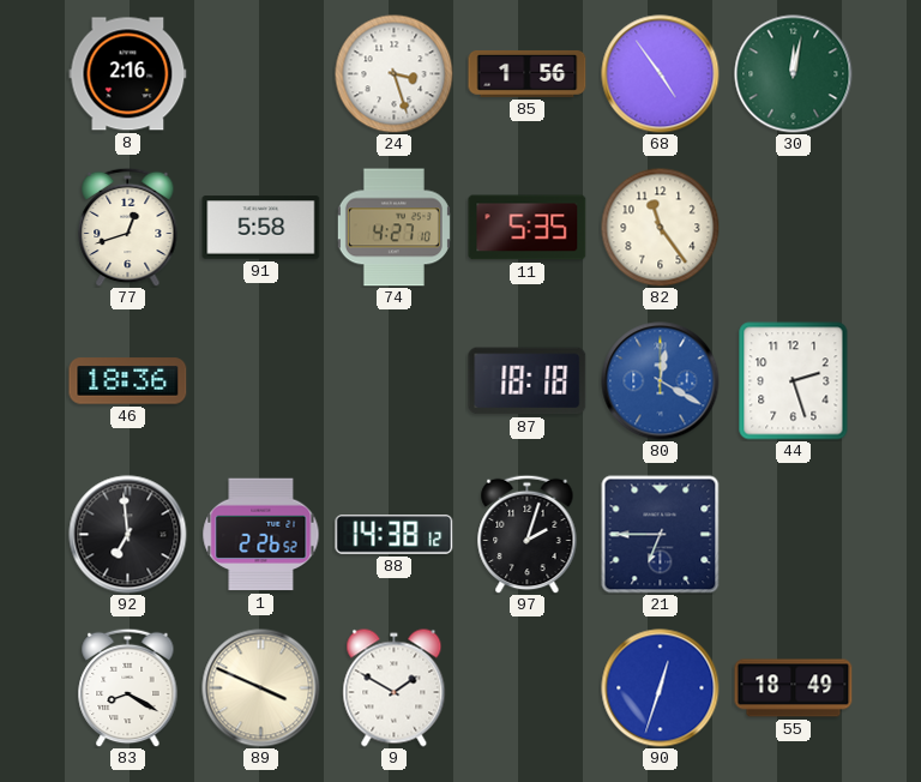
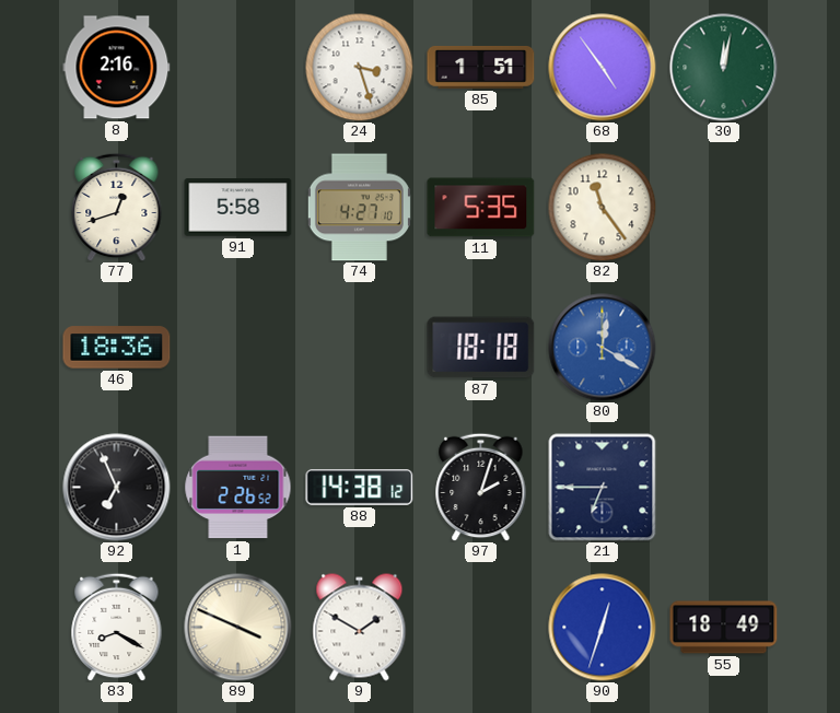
85: 1:56 -> 1:51 (481, 67)
44: 2:27 -> none (794, 381)
92: 6:59 -> 6:56 (117, 488)
